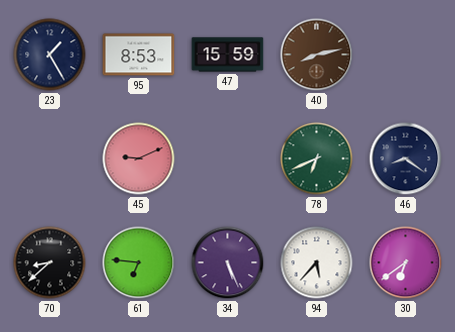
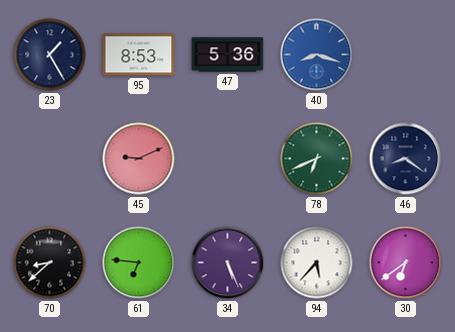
47: 15:59 -> 5:36 (228, 55)
40: 8:13 -> 8:18 (317, 55)
40 dial: brown -> blue (317, 55)
